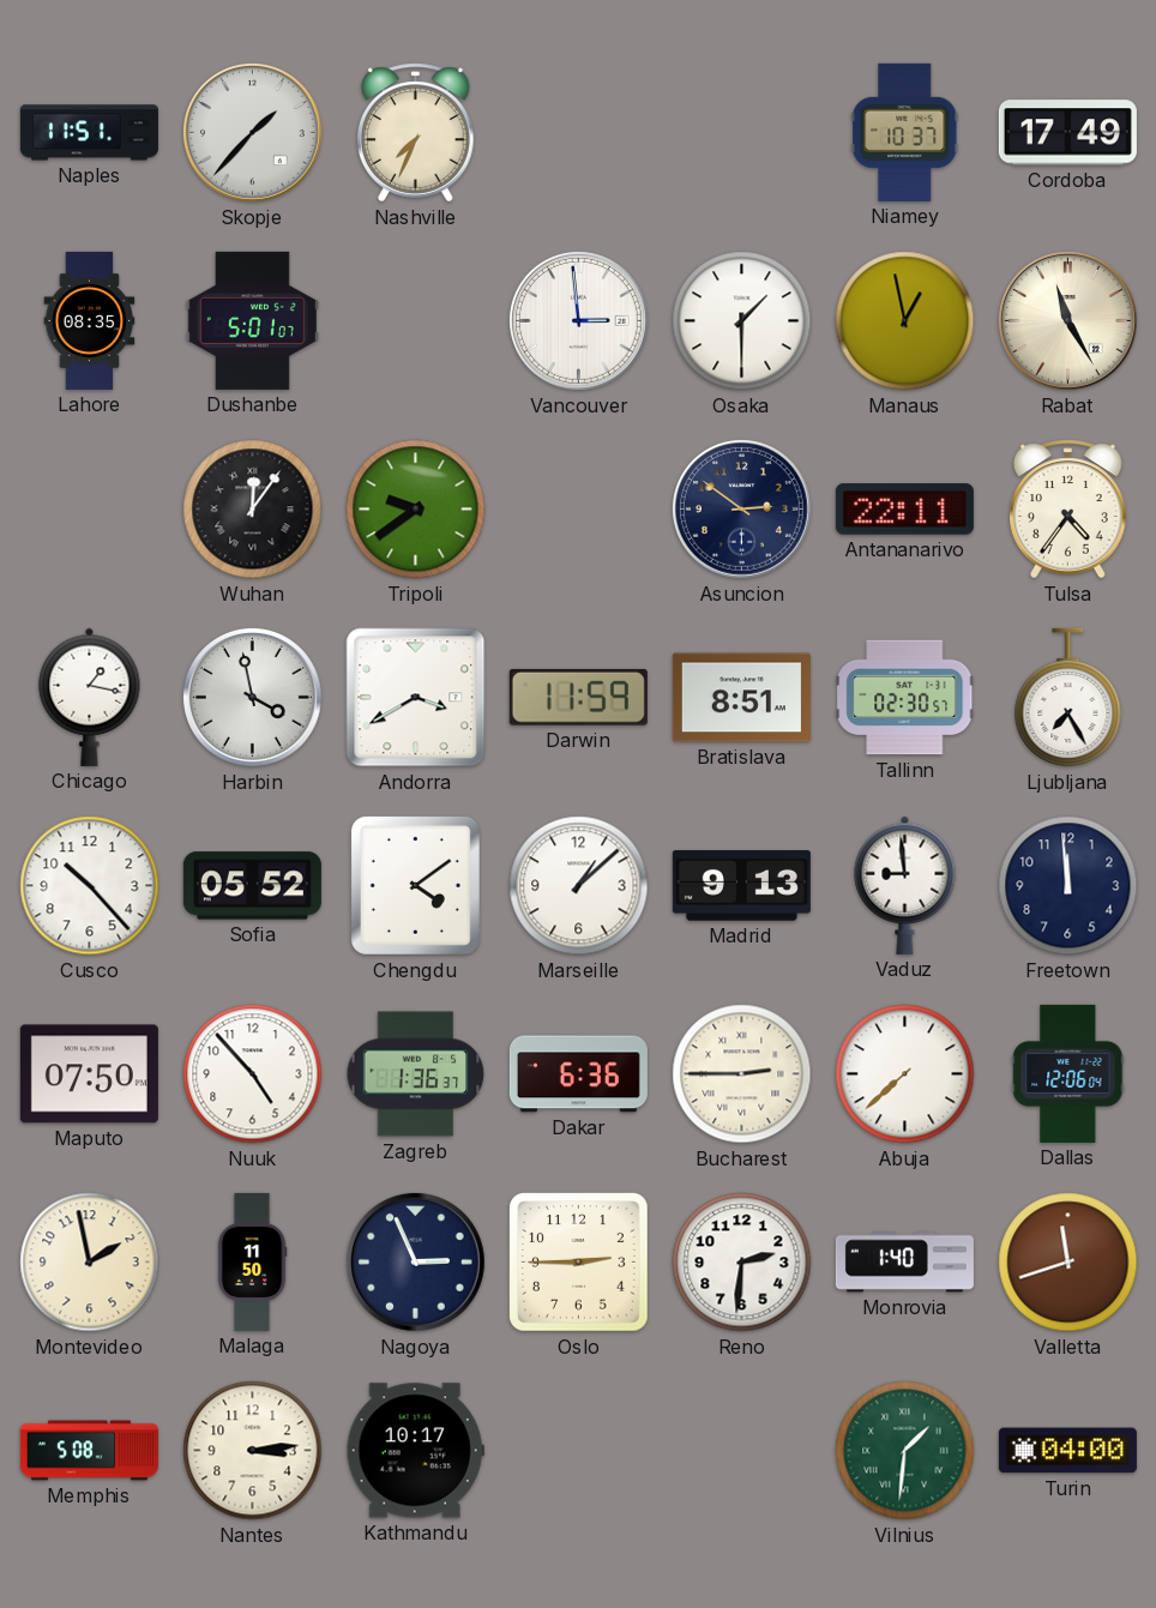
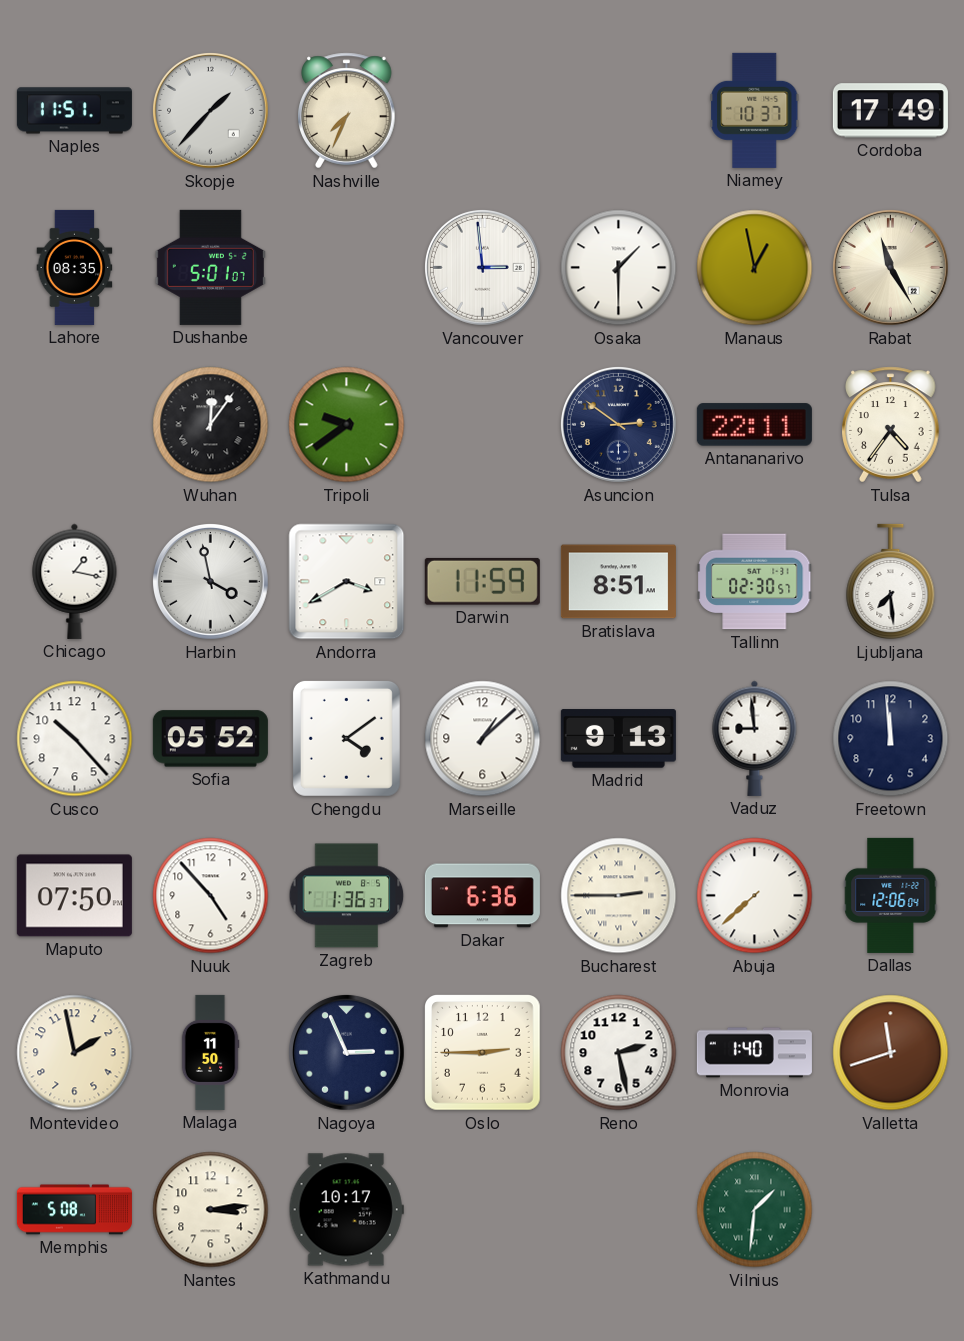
Ljubljana: 7:25 -> 7:29 (891, 582)
Reno: 2:31 -> 2:28 (619, 1053)
Turin: 04:00 -> none (1067, 1451)
